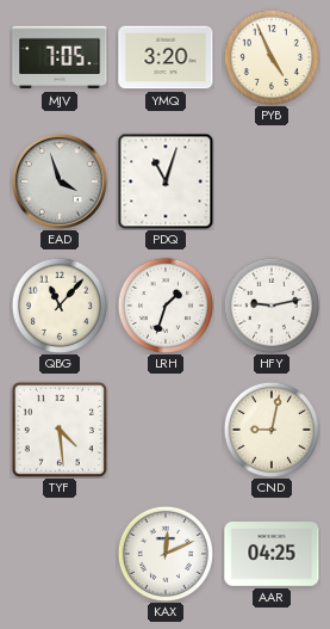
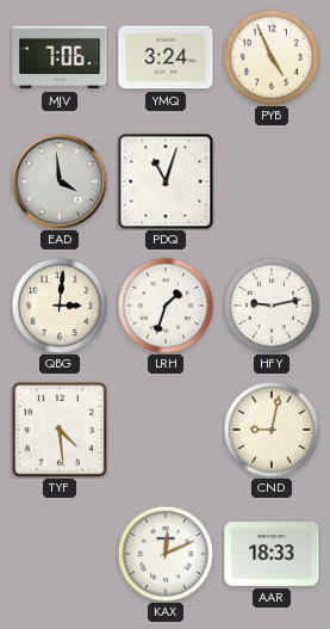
MJV: 7:05 -> 7:06 (60, 57)
YMQ: 3:20 -> 3:24 (166, 57)
EAD: 3:57 -> 3:59 (60, 181)
QBG: 11:07 -> 3:01 (58, 304)
AAR: 04:25 -> 18:33 (272, 555)
